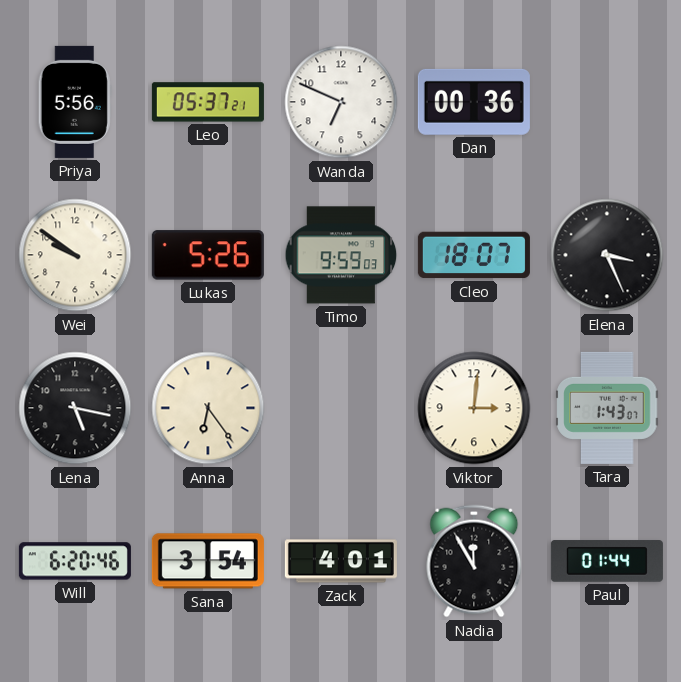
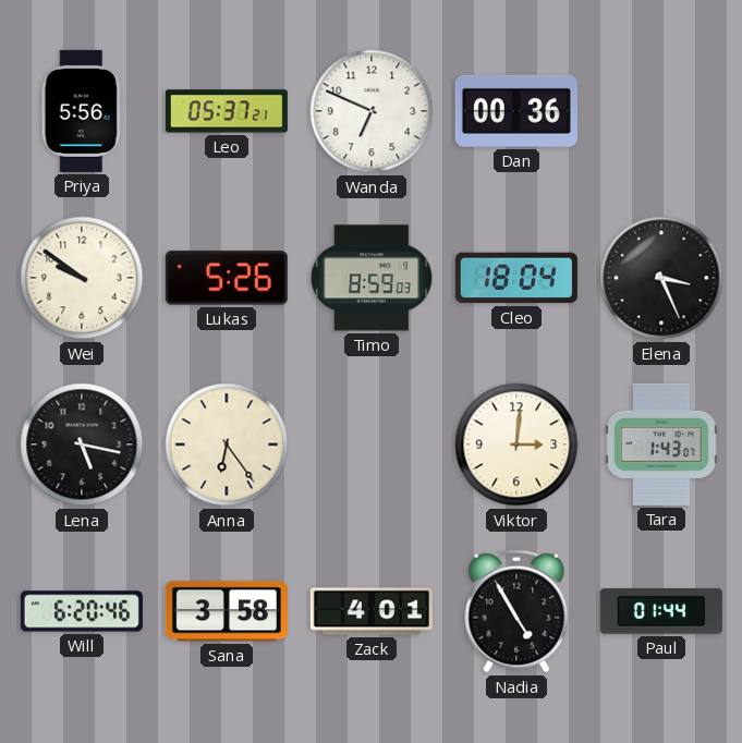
Timo: 9:59 -> 8:59 (372, 278)
Cleo: 18:07 -> 18:04 (516, 278)
Sana: 3:54 -> 3:58 (227, 611)
Nadia: 11:55 -> 4:55 (516, 611)
